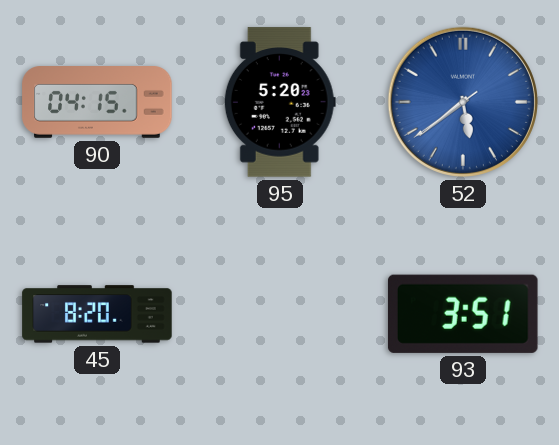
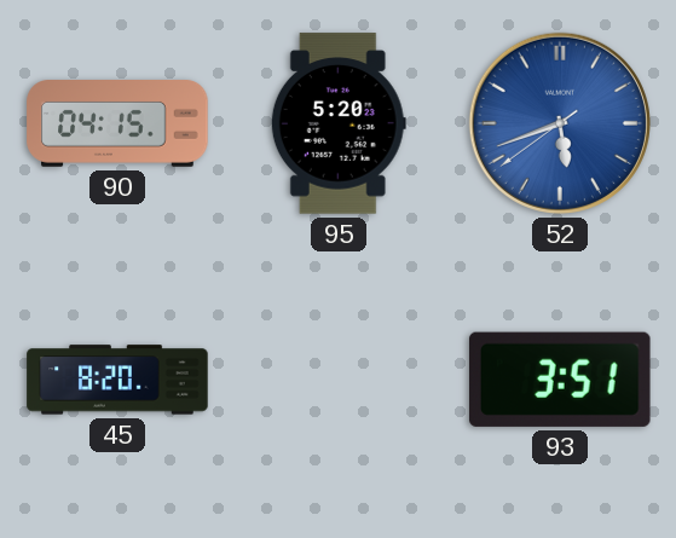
52: 5:38 -> 5:41 (560, 123)
